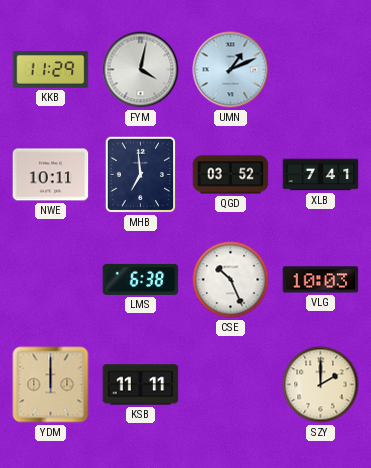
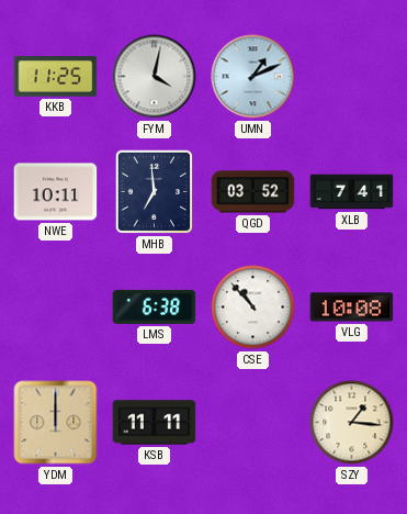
KKB: 11:29 -> 11:25 (56, 77)
CSE: 10:26 -> 10:53 (253, 308)
VLG: 10:03 -> 10:08 (352, 308)
SZY: 2:00 -> 1:16 (352, 423)
